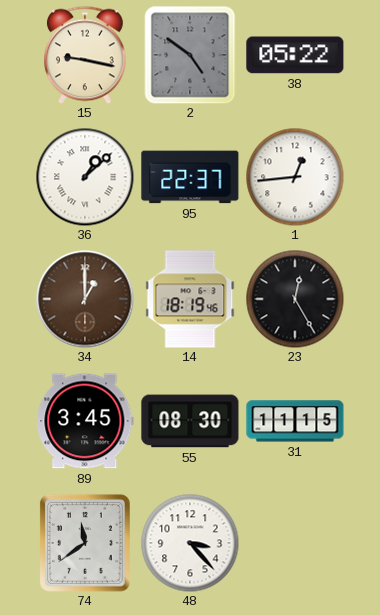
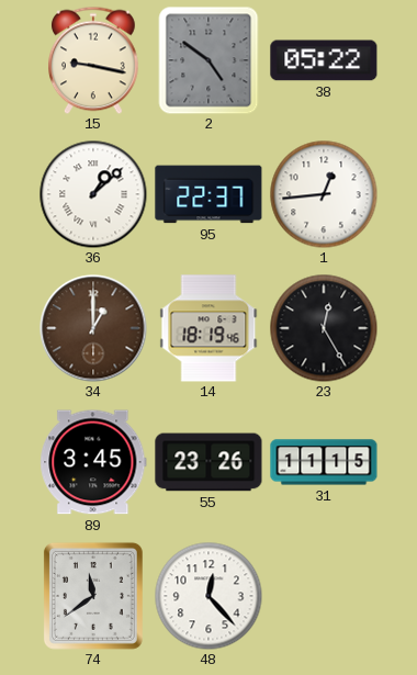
55: 08:30 -> 23:26 (208, 462)
48: 3:23 -> 12:23 (208, 596)
